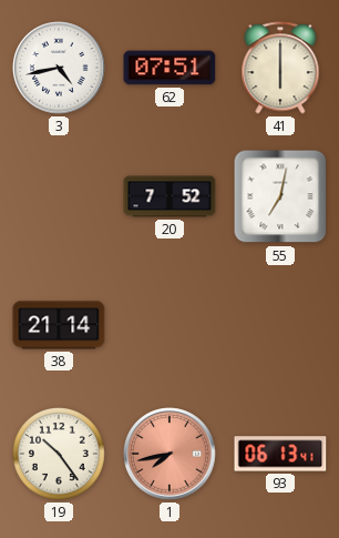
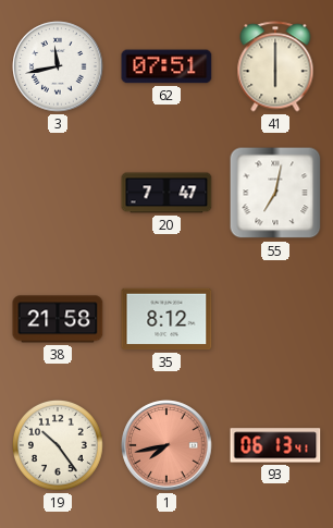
3: 4:43 -> 11:43 (58, 66)
20: 7:52 -> 7:47 (166, 193)
38: 21:14 -> 21:58 (58, 319)
35: none -> 8:12 (166, 319)
